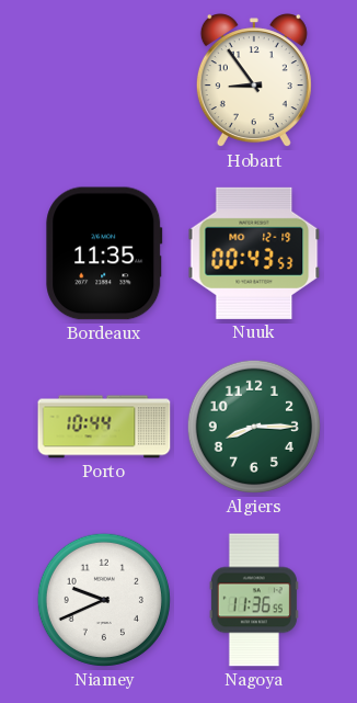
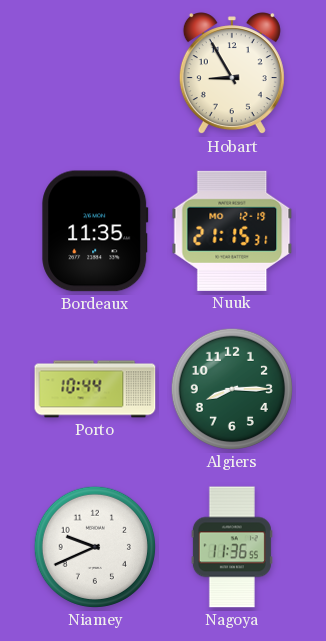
Hobart: 8:54 -> 8:55 (232, 74)
Nuuk: 00:43 -> 21:15 (232, 231)
